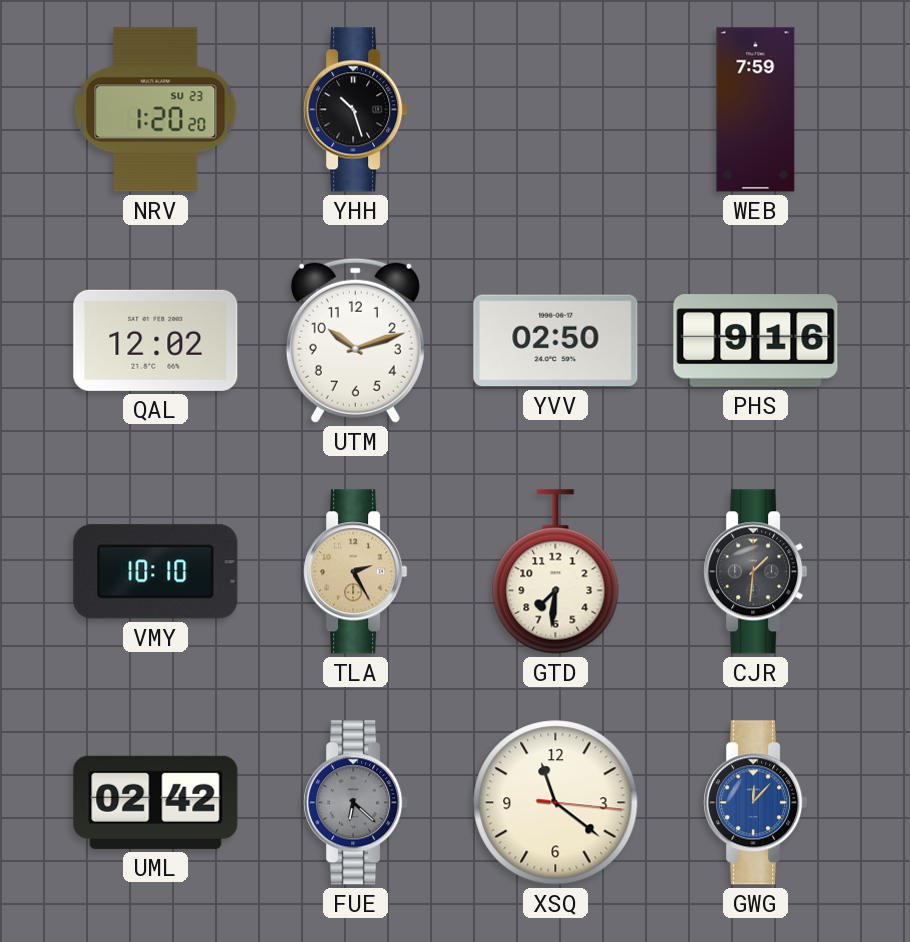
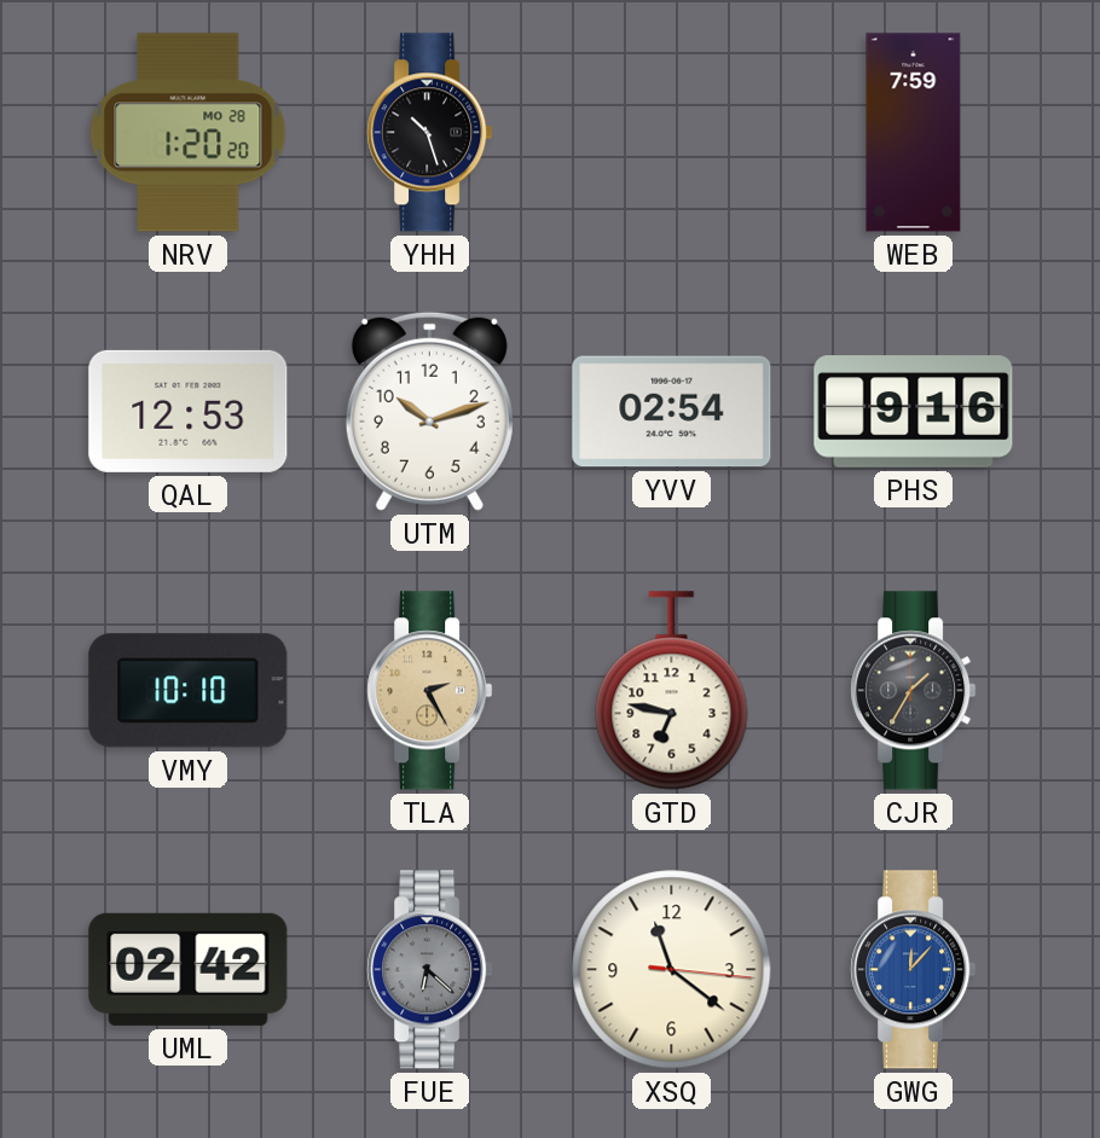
NRV date: SU 23 -> MO 28 (189, 133)
QAL: 12:02 -> 12:53 (189, 411)
YVV: 02:50 -> 02:54 (672, 412)
GTD: 7:31 -> 6:47 (672, 691)
CJR: 1:31 -> 1:35 (914, 691)
